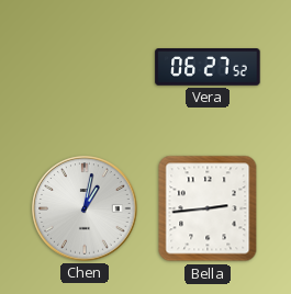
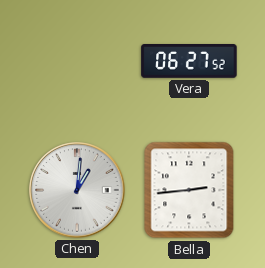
Chen: 1:02 -> 1:01 (77, 190)
